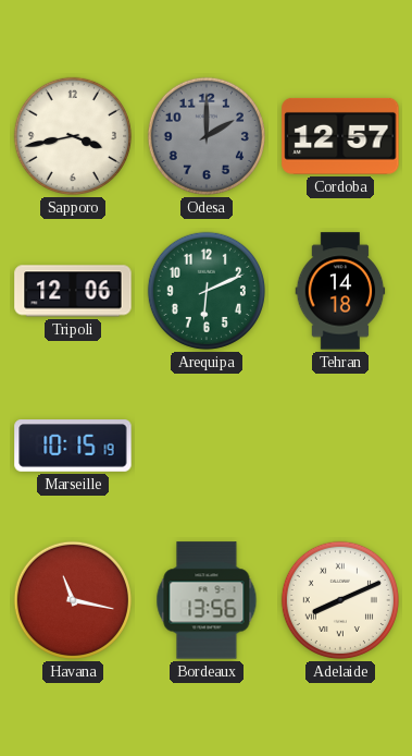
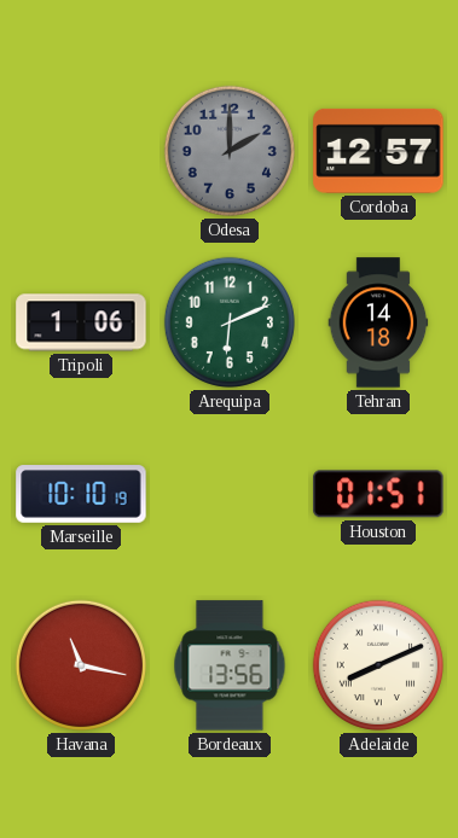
Sapporo: 3:43 -> none (73, 136)
Tripoli: 12:06 -> 1:06 (81, 322)
Marseille: 10:15 -> 10:10 (81, 494)
Houston: none -> 01:51 (378, 494)
